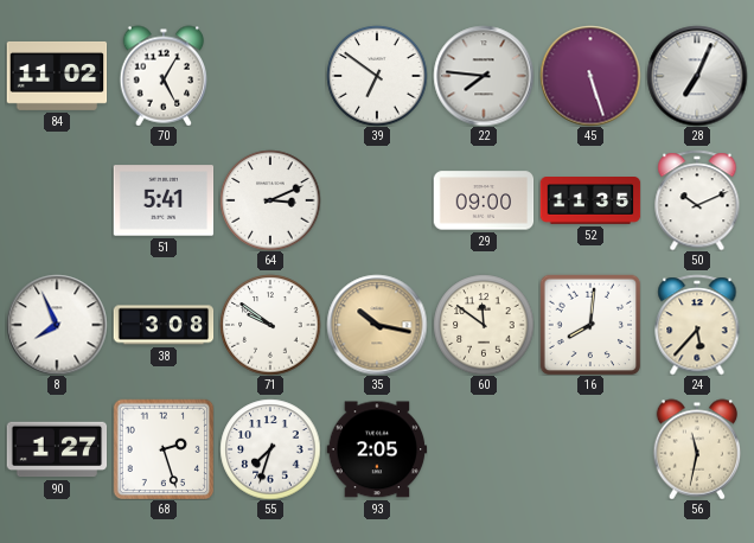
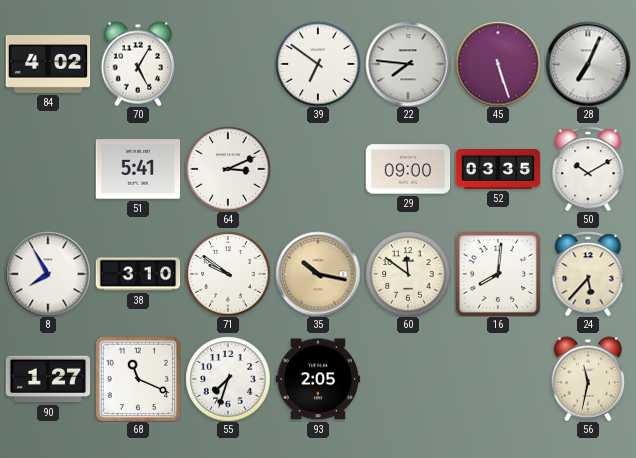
84: 11:02 -> 4:02 (48, 64)
52: 11:35 -> 03:35 (498, 169)
50: 10:11 -> 10:10 (588, 169)
8: 7:56 -> 7:55 (48, 274)
38: 3:08 -> 3:10 (138, 274)
68: 2:27 -> 11:19 (138, 379)
